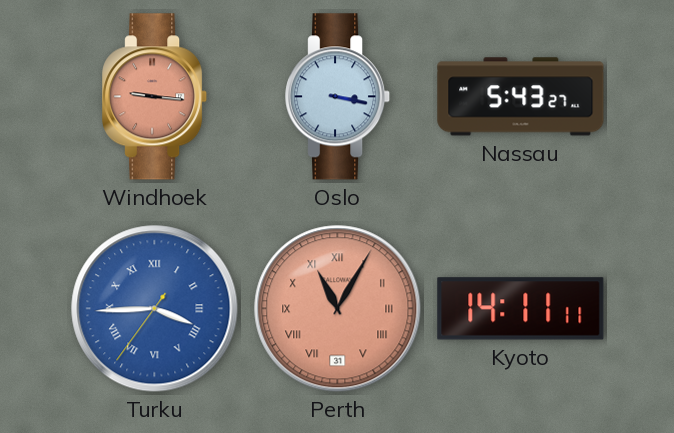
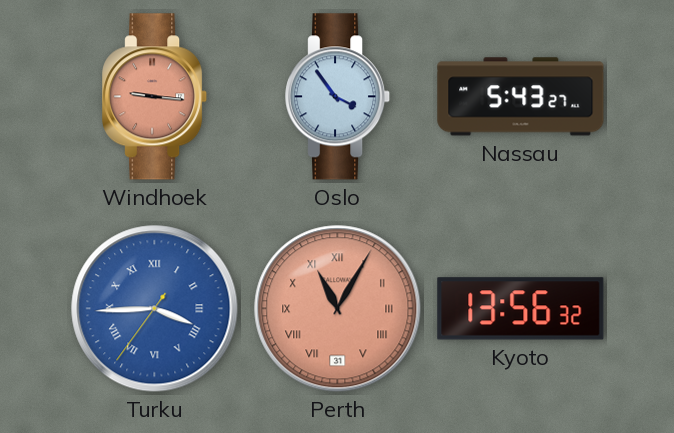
Oslo: 3:17 -> 3:54 (338, 97)
Kyoto: 14:11 -> 13:56 (521, 309)
